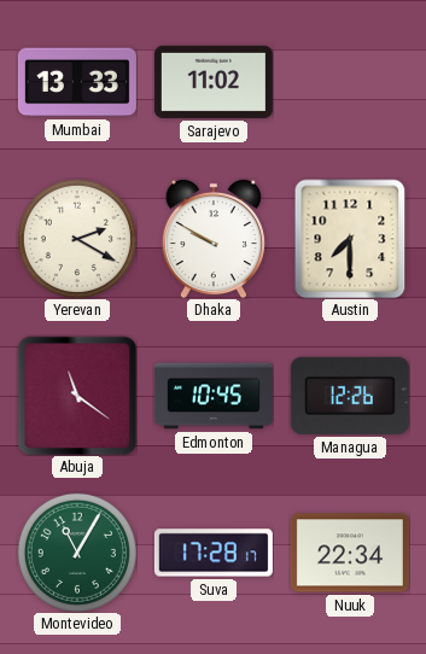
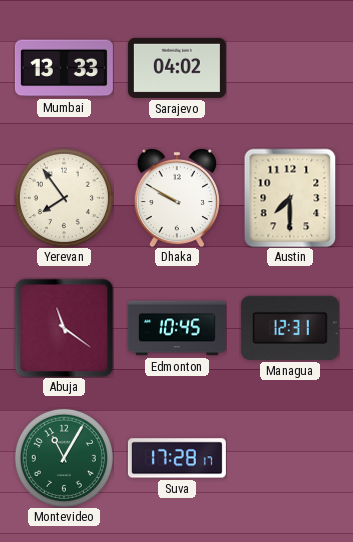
Sarajevo: 11:02 -> 04:02 (177, 68)
Yerevan: 2:20 -> 7:54 (64, 198)
Managua: 12:26 -> 12:31 (290, 328)
Nuuk: 22:34 -> none (350, 553)
